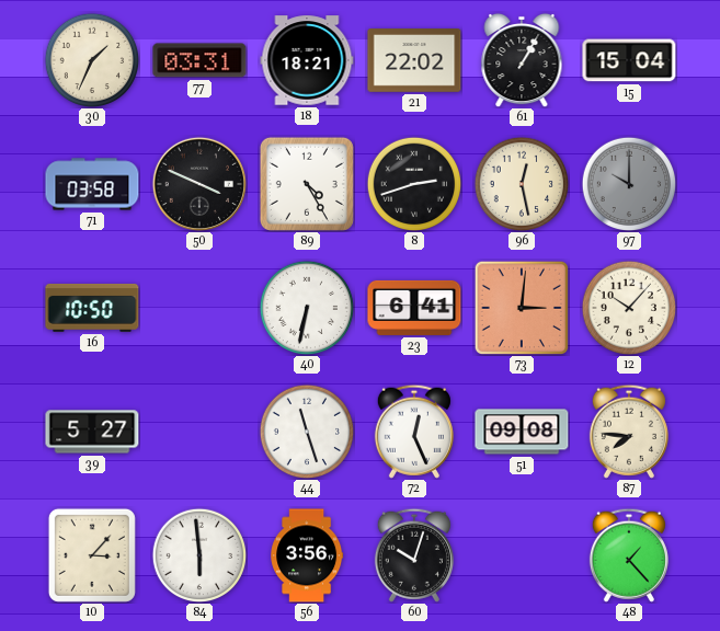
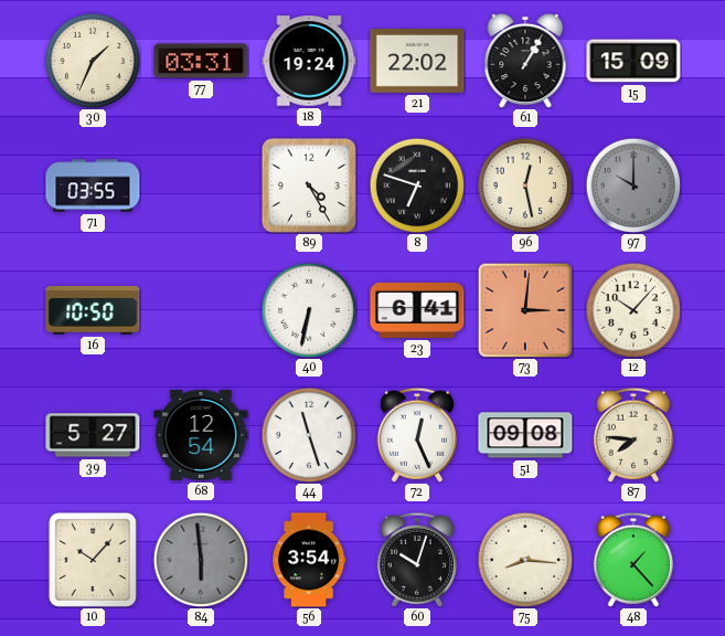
18: 18:21 -> 19:24 (309, 61)
15: 15:04 -> 15:09 (633, 61)
71: 03:58 -> 03:55 (93, 185)
50: 3:49 -> none (199, 184)
8: 2:42 -> 6:48 (417, 185)
68: none -> 12:54 (201, 435)
10: 3:07 -> 10:07 (93, 560)
84 dial: white -> grey (201, 560)
56: 3:56 -> 3:54 (309, 560)
75: none -> 8:16 (525, 560)
